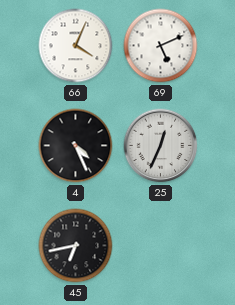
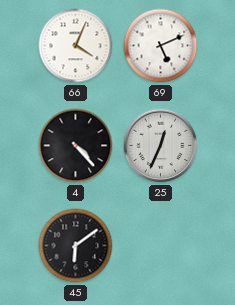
4: 4:26 -> 4:23 (76, 146)
45: 6:43 -> 6:09 (76, 246)
